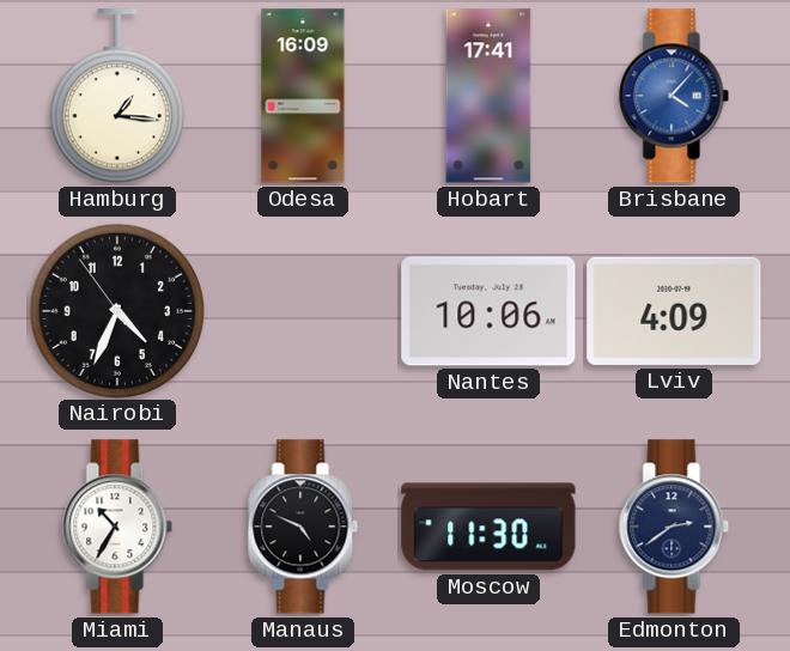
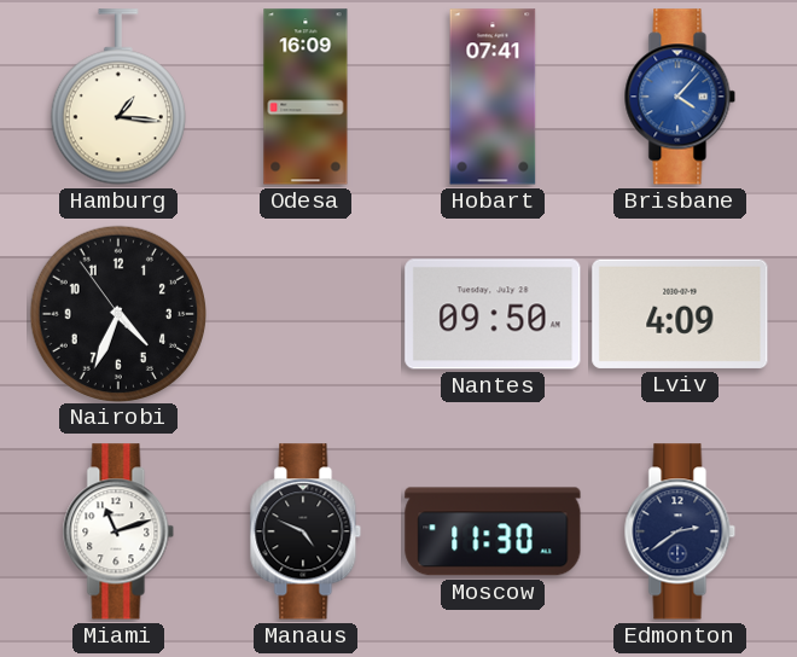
Hobart: 17:41 -> 07:41 (493, 97)
Nantes: 10:06 -> 09:50 (493, 314)
Miami: 10:35 -> 11:12 (118, 531)
